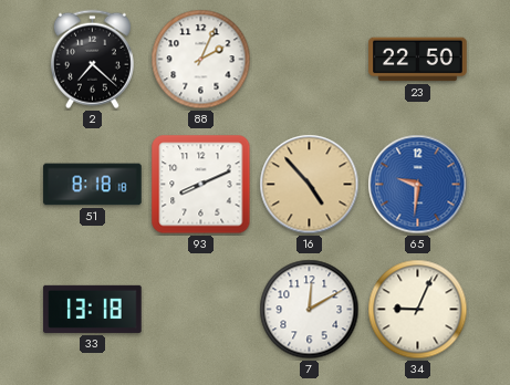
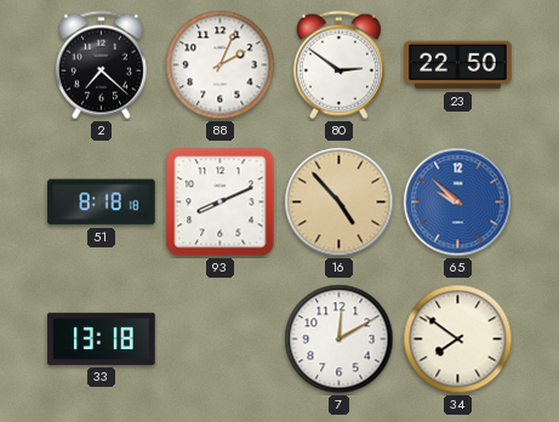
80: none -> 2:51 (338, 65)
65: 9:31 -> 9:52 (458, 203)
34: 9:04 -> 7:51 (458, 340)
